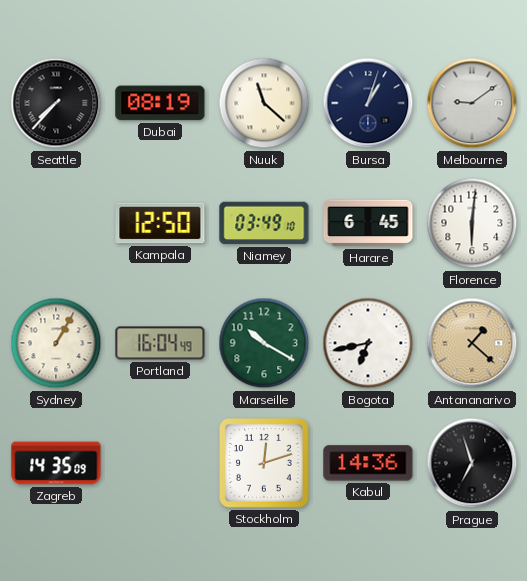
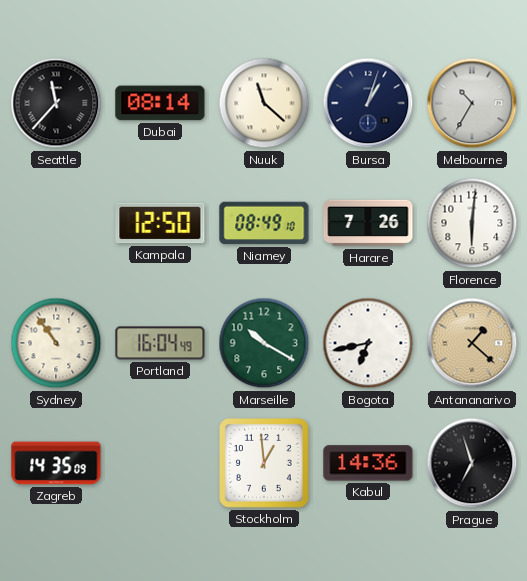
Seattle: 7:37 -> 11:37 (56, 103)
Dubai: 08:19 -> 08:14 (160, 103)
Melbourne: 9:09 -> 10:35 (472, 103)
Niamey: 03:49 -> 08:49 (264, 223)
Harare: 6:45 -> 7:26 (368, 223)
Sydney: 1:05 -> 10:54 (56, 343)
Stockholm: 12:12 -> 12:59 (265, 464)
